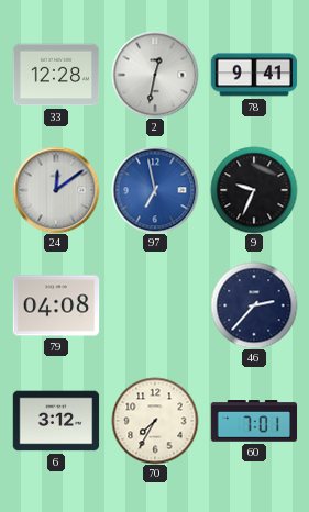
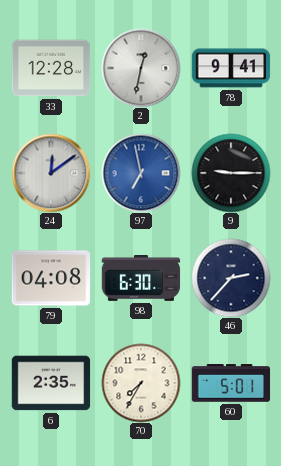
9: 9:34 -> 9:15 (231, 173)
98: none -> 6:30 (141, 279)
6: 3:12 -> 2:35 (51, 383)
60: 7:01 -> 5:01 (231, 383)
